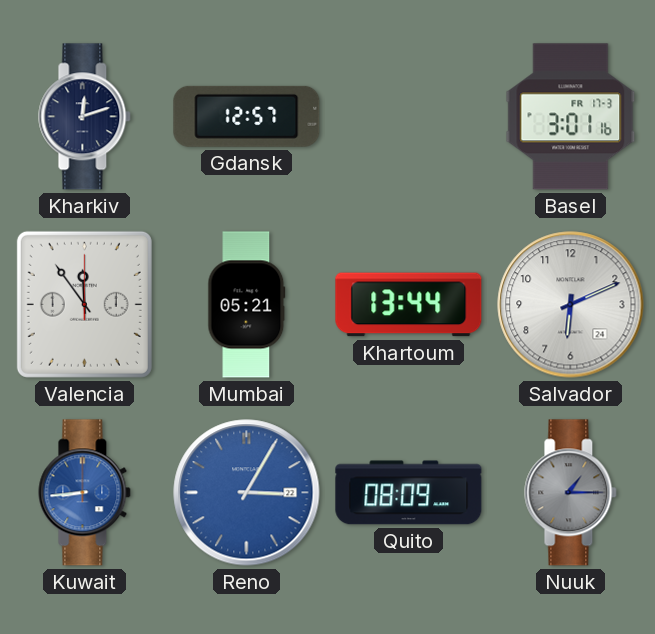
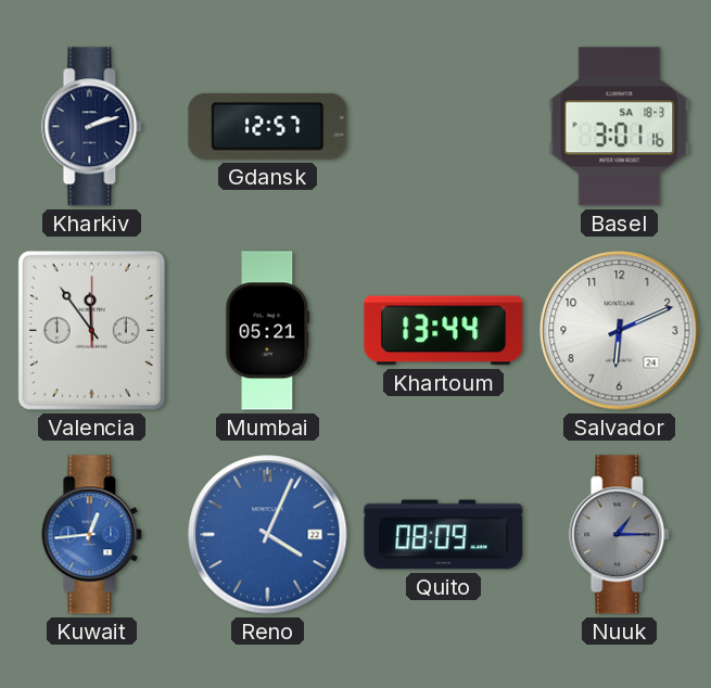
Kharkiv: 12:12 -> 2:12 (92, 127)
Basel date: FR 17-3 -> SA 18-3 (620, 127)
Kuwait: 8:44 -> 12:44 (92, 535)
Reno: 3:05 -> 4:04 (268, 535)
